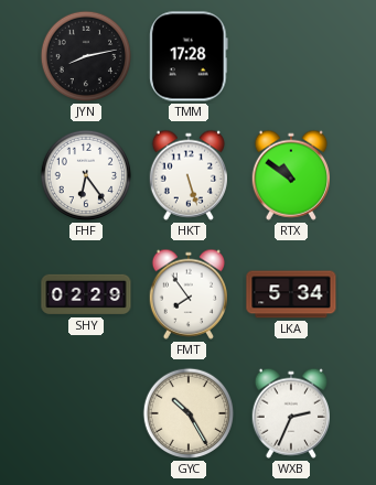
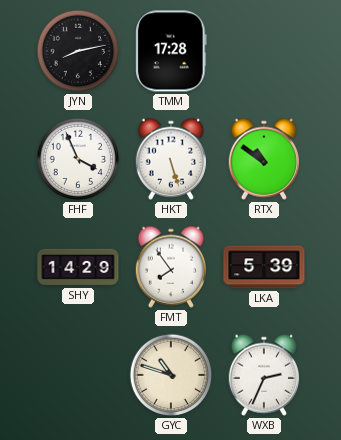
FHF: 6:24 -> 3:56 (78, 159)
SHY: 02:29 -> 14:29 (78, 267)
LKA: 5:34 -> 5:39 (264, 267)
GYC: 10:25 -> 10:48 (171, 375)
